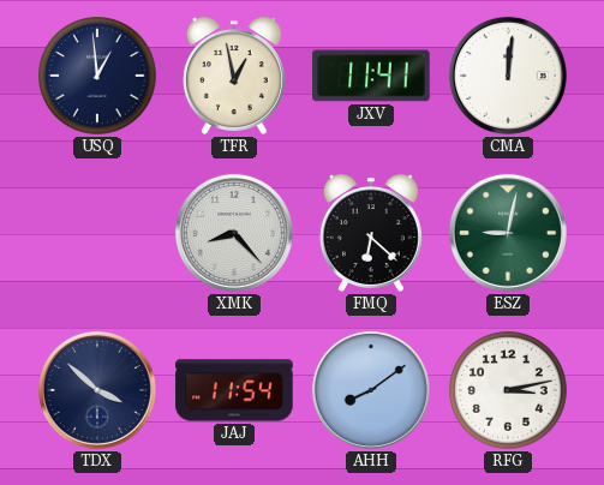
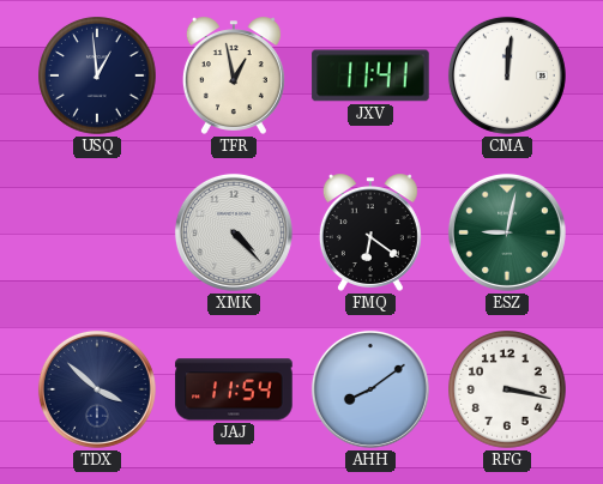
XMK: 8:23 -> 4:23 (234, 232)
FMQ: 6:22 -> 6:21 (370, 232)
RFG: 3:13 -> 3:17 (507, 389)
